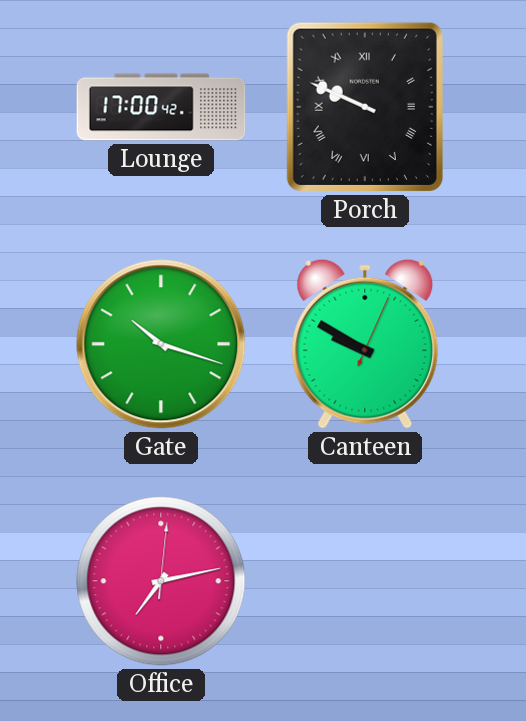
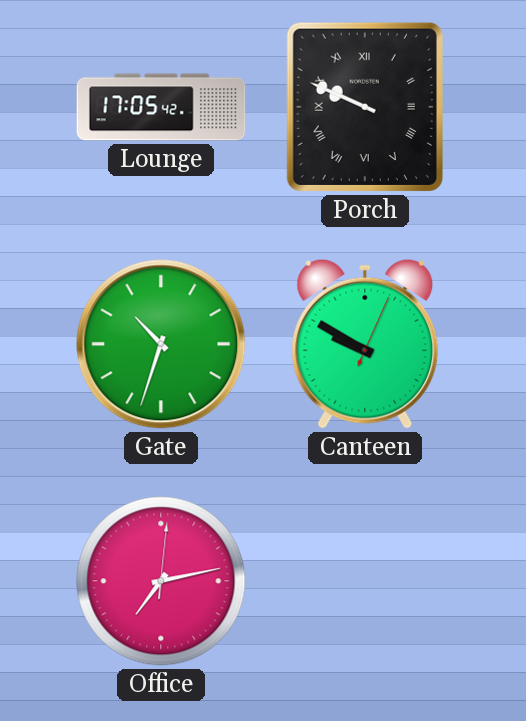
Lounge: 17:00 -> 17:05 (161, 107)
Gate: 10:18 -> 10:33 (161, 344)
